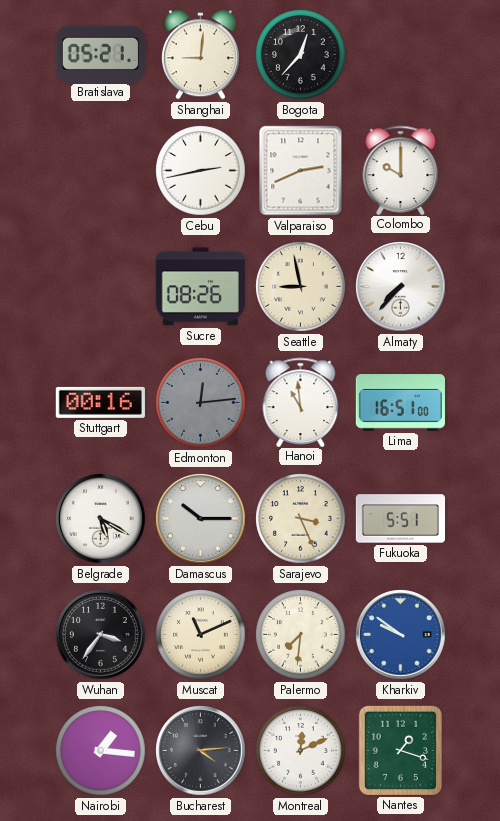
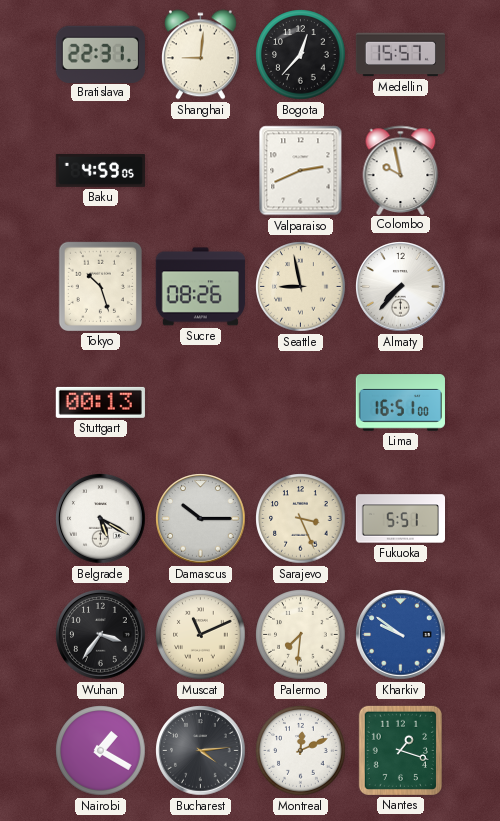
Bratislava: 05:21 -> 22:31 (100, 54)
Medellin: none -> 15:57 (400, 55)
Baku: none -> 4:59 (100, 171)
Cebu: 2:43 -> none (201, 171)
Colombo: 10:00 -> 9:58 (401, 170)
Tokyo: none -> 10:27 (100, 286)
Stuttgart: 00:16 -> 00:13 (100, 402)
Edmonton: 12:14 -> none (201, 403)
Hanoi: 10:59 -> none (301, 402)
Nairobi: 1:16 -> 1:20 (101, 751)
